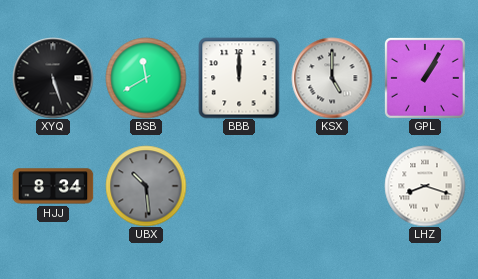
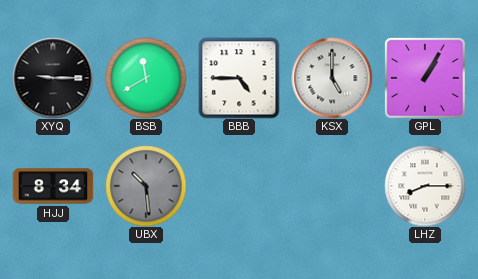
XYQ: 5:27 -> 9:15 (53, 78)
BBB: 12:00 -> 4:45 (239, 78)
LHZ: 8:18 -> 8:15 (425, 186)
